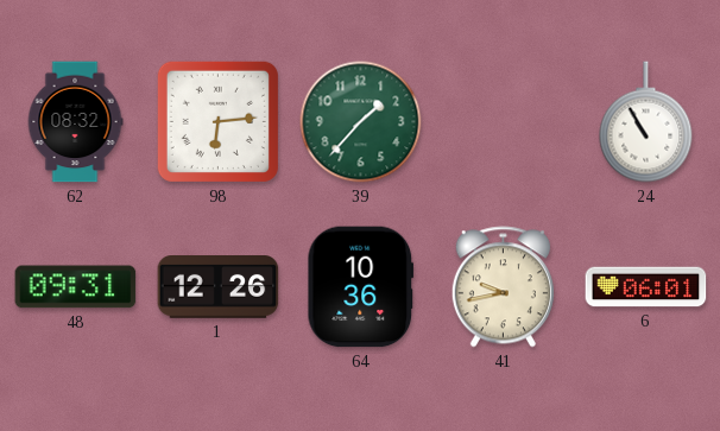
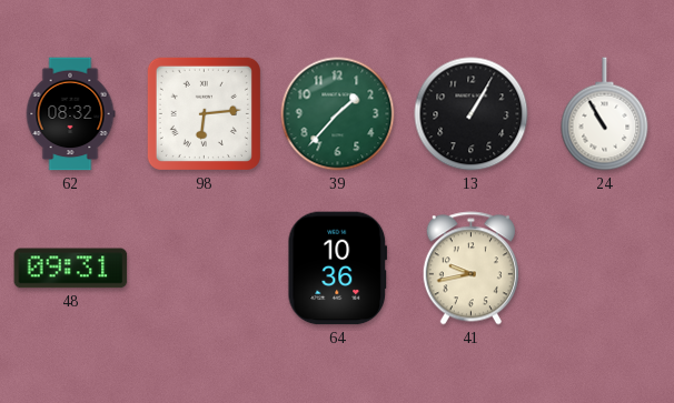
13: none -> 1:05 (472, 114)
1: 12:26 -> none (219, 287)
6: 06:01 -> none (646, 287)
